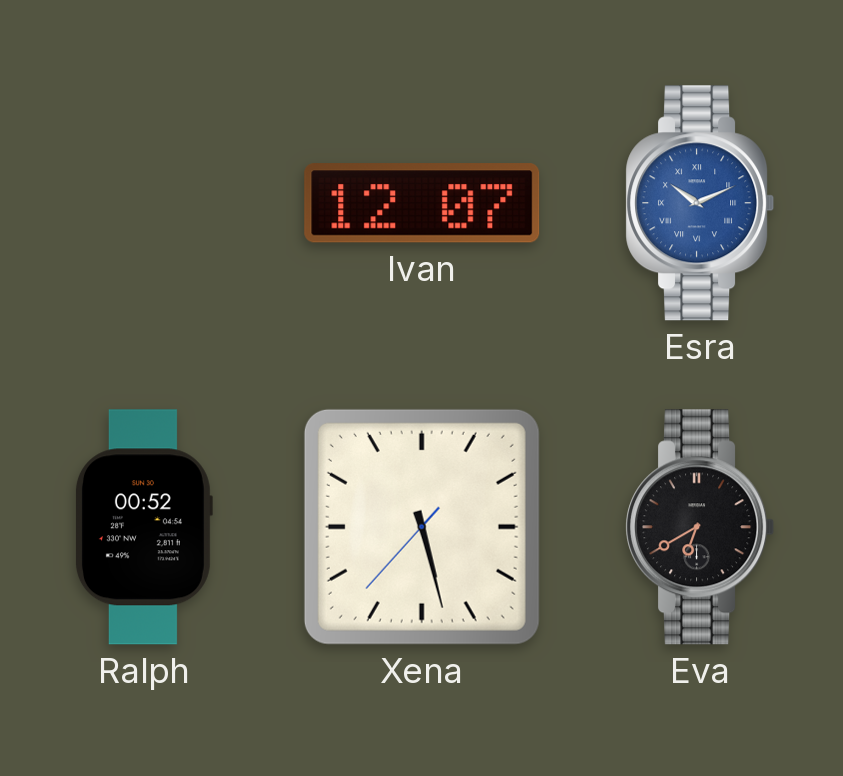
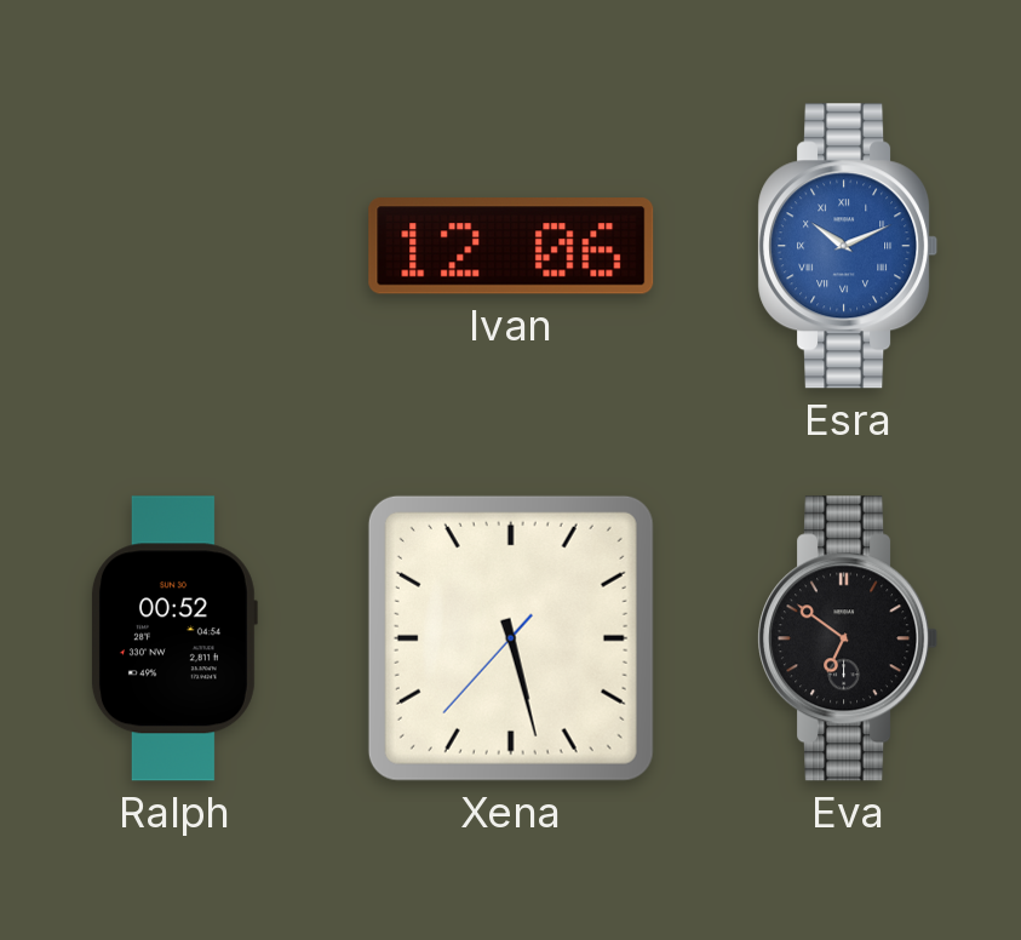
Ivan: 12:07 -> 12:06 (511, 246)
Eva: 6:40 -> 6:51 (848, 638)
